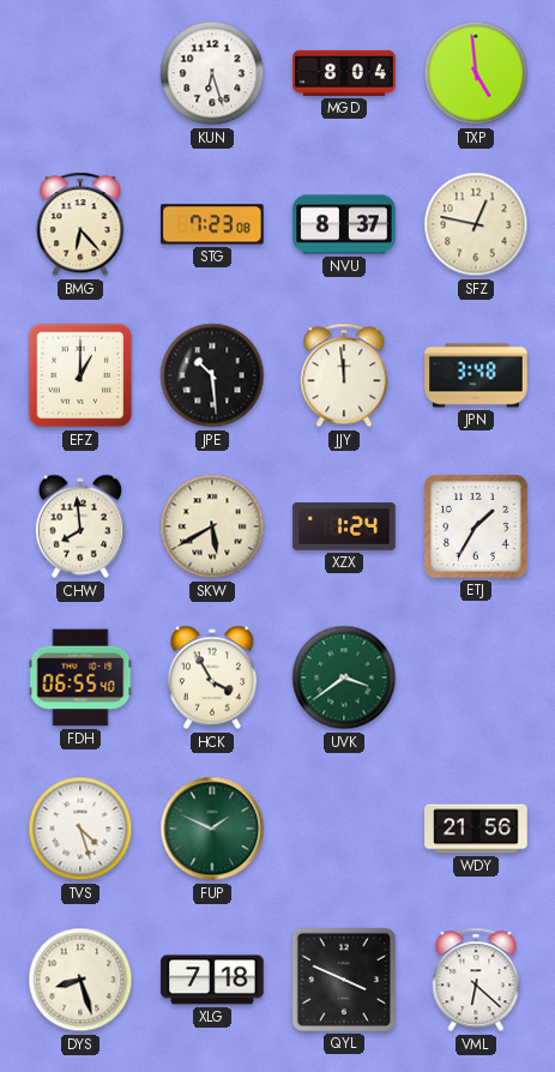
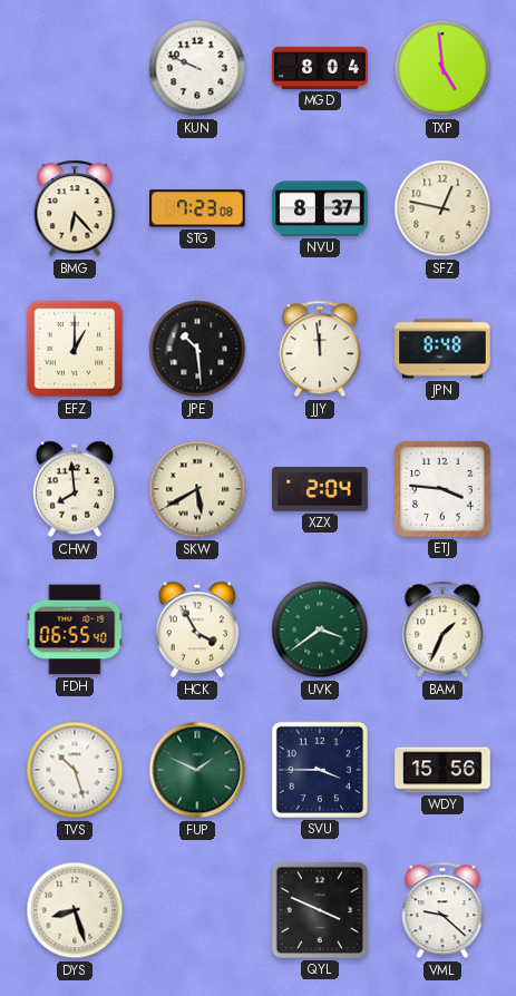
KUN: 6:27 -> 9:49 (197, 68)
JPN: 3:48 -> 8:48 (442, 349)
XZX: 1:24 -> 2:04 (320, 489)
ETJ: 1:35 -> 3:46 (442, 489)
BAM: none -> 1:34 (442, 629)
TVS: 4:27 -> 10:27 (75, 770)
SVU: none -> 3:45 (320, 770)
WDY: 21:56 -> 15:56 (442, 770)
XLG: 7:18 -> none (212, 980)
VML: 6:22 -> 9:22 (442, 910)
